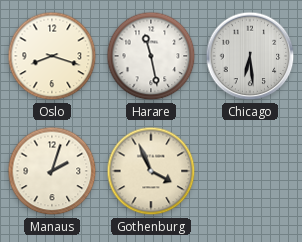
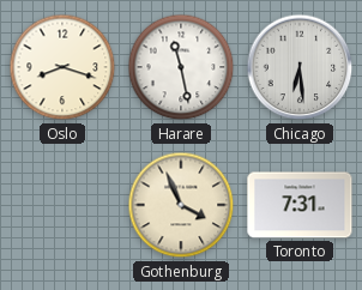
Manaus: 2:03 -> none (52, 171)
Toronto: none -> 7:31 (300, 205)
